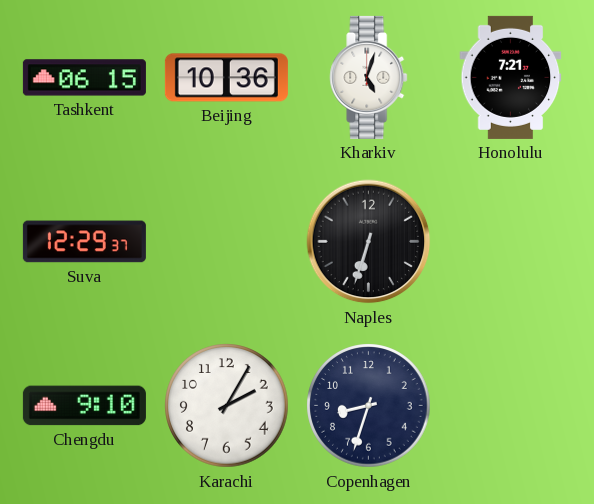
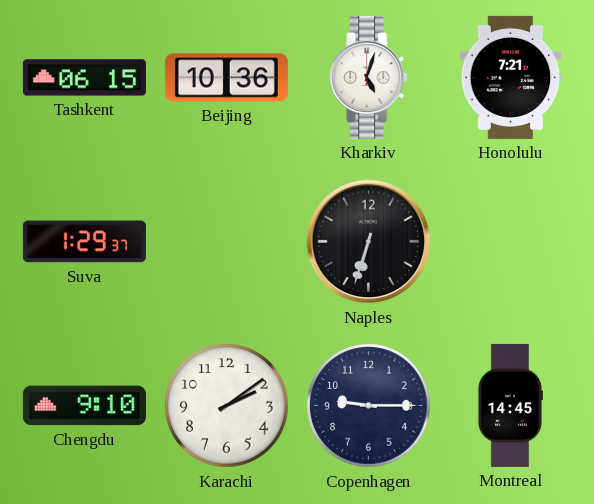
Suva: 12:29 -> 1:29 (84, 242)
Karachi: 2:05 -> 2:09 (227, 406)
Copenhagen: 8:33 -> 9:15 (369, 406)
Montreal: none -> 14:45 (510, 405)
